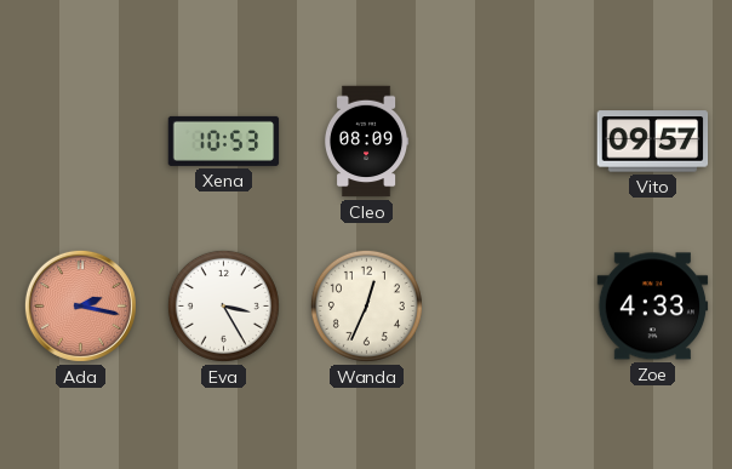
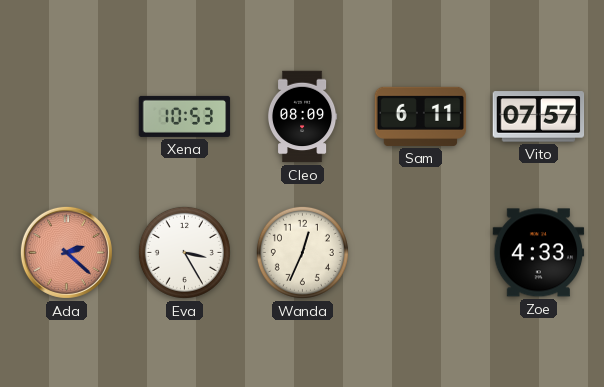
Sam: none -> 6:11 (421, 116)
Vito: 09:57 -> 07:57 (539, 117)
Ada: 2:17 -> 2:22 (66, 252)
